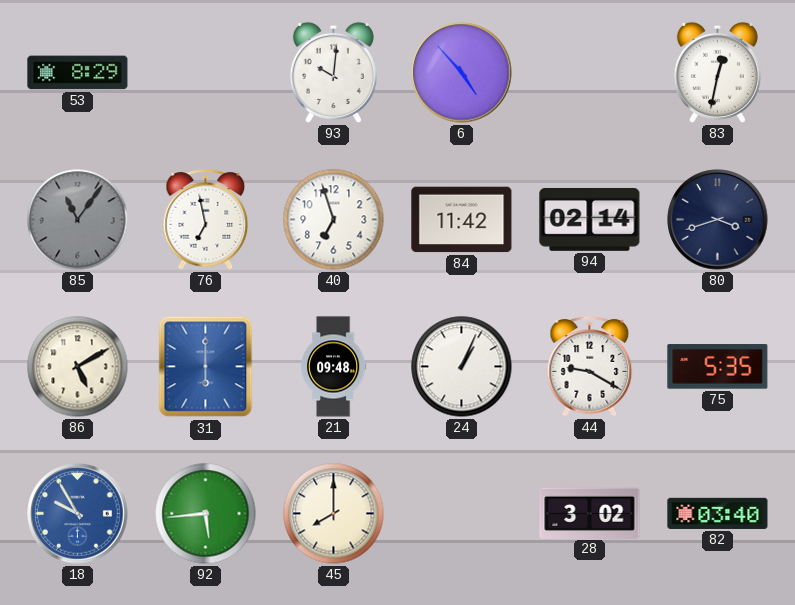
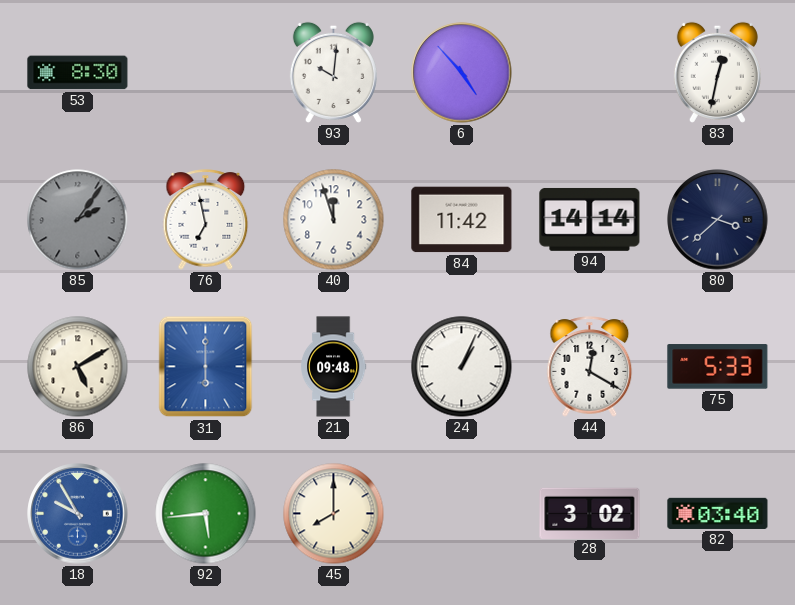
53: 8:29 -> 8:30 (78, 73)
85: 11:06 -> 2:06 (78, 220)
40: 6:57 -> 11:57 (334, 220)
94: 02:14 -> 14:14 (590, 219)
80: 3:42 -> 3:38 (718, 220)
44: 9:20 -> 12:20 (590, 367)
75: 5:35 -> 5:33 (718, 367)
